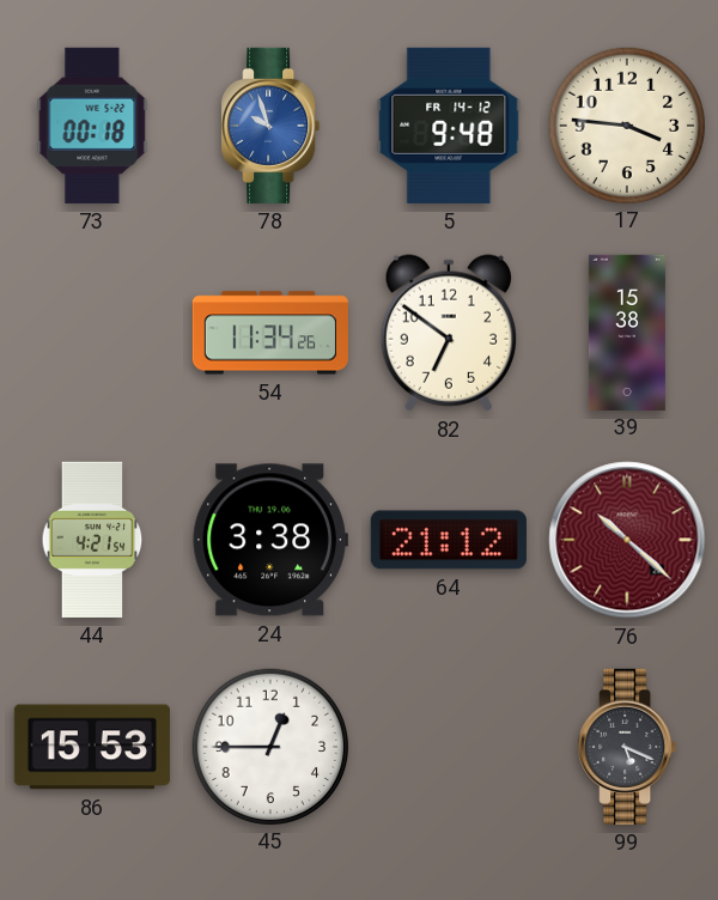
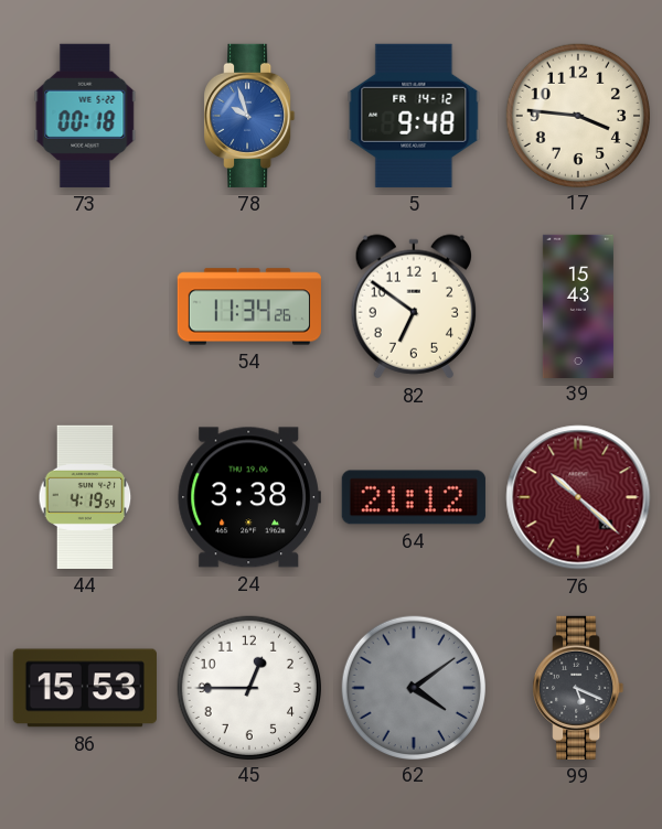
39: 15:38 -> 15:43 (578, 305)
44: 4:21 -> 4:19 (85, 497)
62: none -> 4:09 (413, 687)
